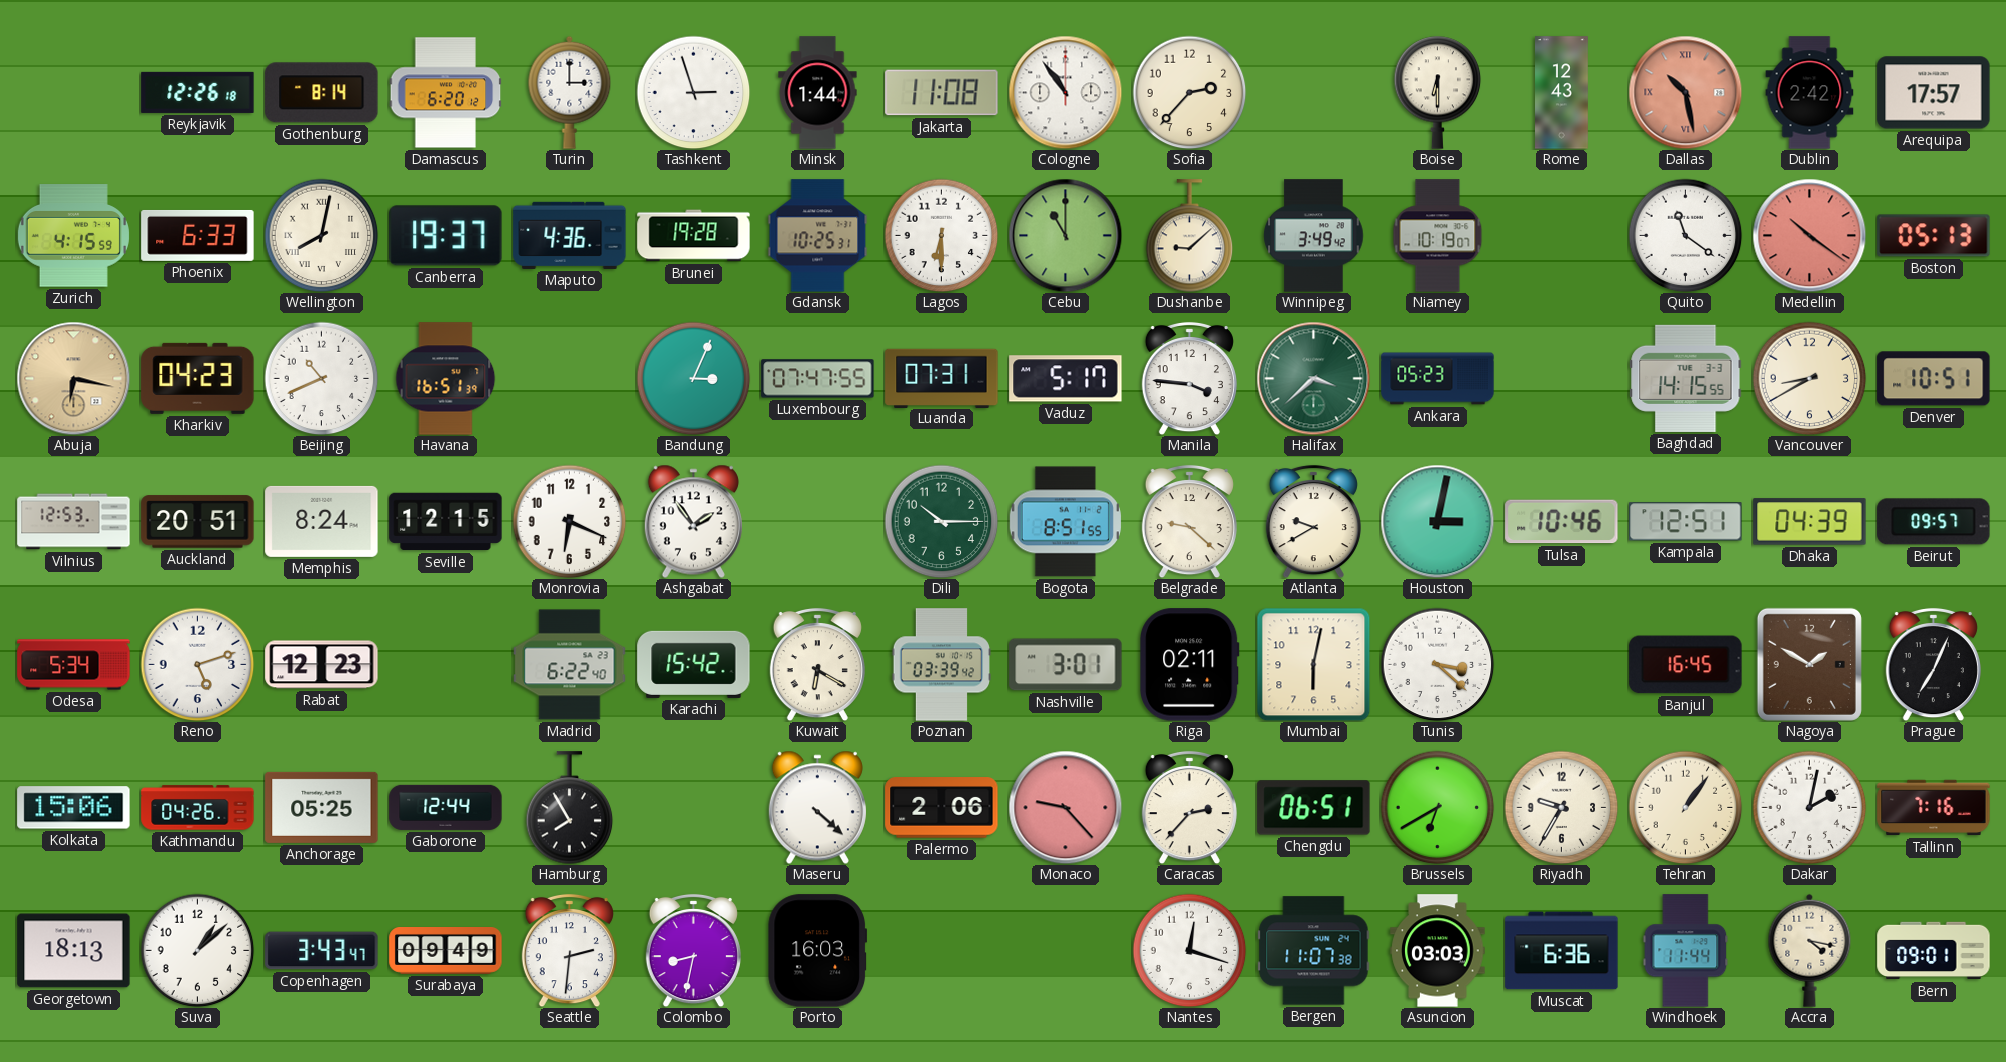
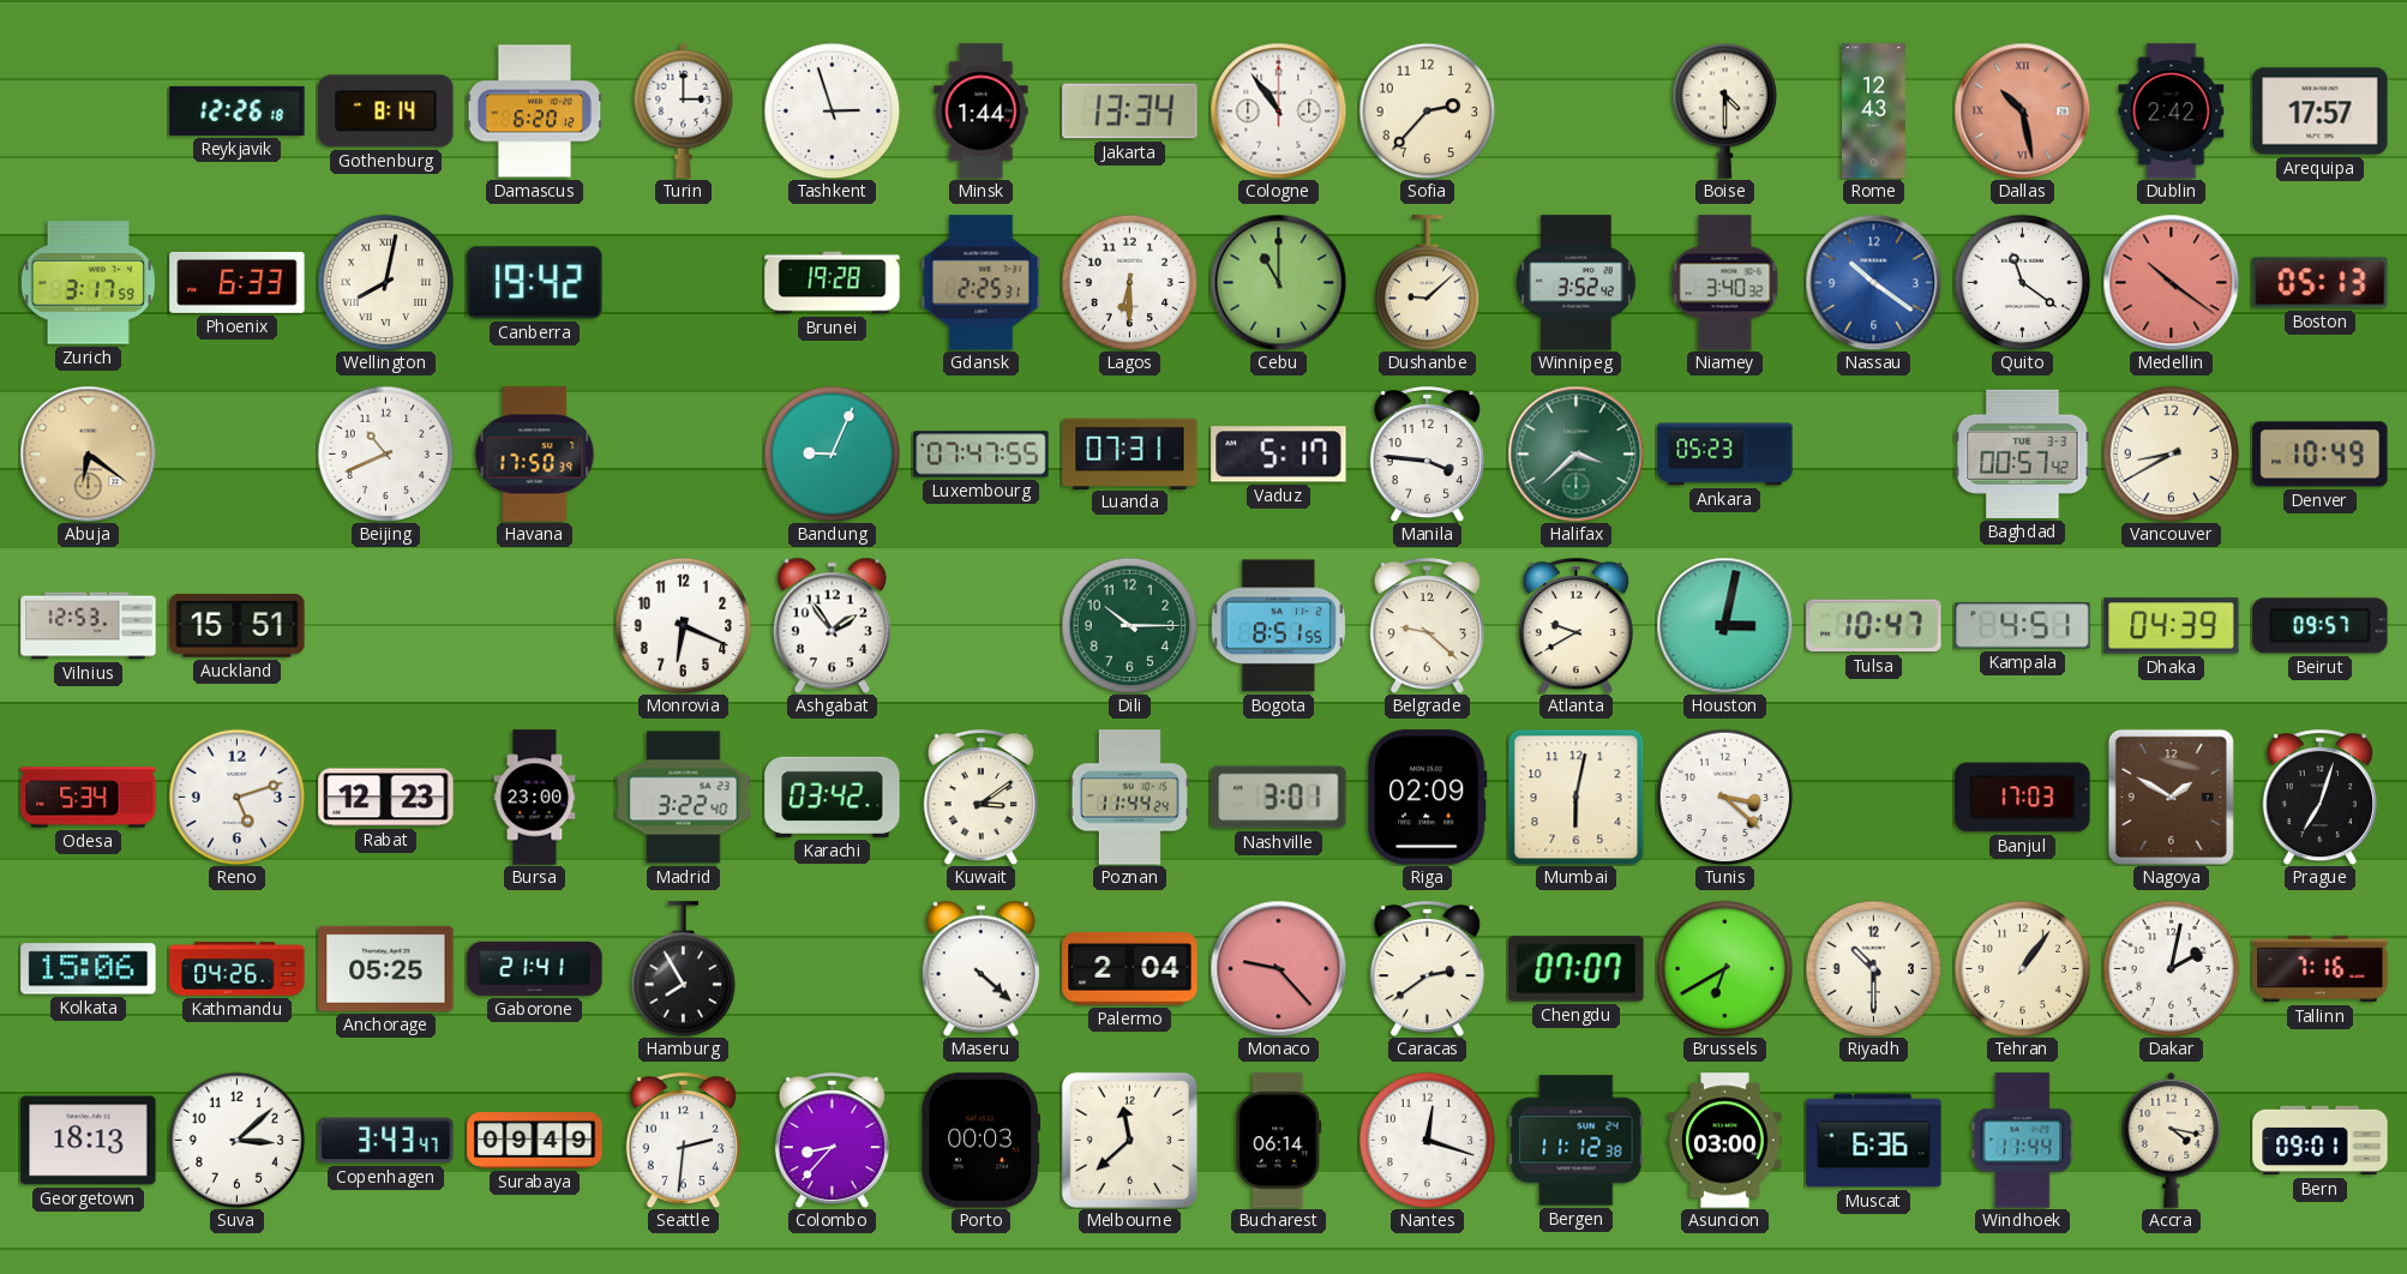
Jakarta: 11:08 -> 13:34 (1130, 112)
Boise: 6:30 -> 4:30 (1725, 110)
Zurich: 4:15 -> 3:17 (88, 283)
Canberra: 19:37 -> 19:42 (535, 283)
Maputo: 4:36 -> none (570, 235)
Gdansk: 10:25 -> 2:25 (982, 283)
Winnipeg: 3:49 -> 3:52 (1577, 283)
Niamey: 10:19 -> 3:40 (1725, 283)
Nassau: none -> 10:21 (1873, 282)
Abuja: 6:17 -> 6:21 (88, 453)
Kharkiv: 04:23 -> none (198, 378)
Havana: 16:51 -> 17:50 (535, 455)
Bandung: 3:04 -> 9:04 (832, 453)
Baghdad: 14:15 -> 00:57 (2023, 453)
Denver: 10:51 -> 10:49 (2321, 455)
Auckland: 20:51 -> 15:51 (238, 626)
Memphis: 8:24 -> none (322, 521)
Seville: 12:15 -> none (446, 522)
Tulsa: 10:46 -> 10:47 (1874, 626)
Kampala: 12:51 -> 4:51 (2023, 626)
Bursa: none -> 23:00 (535, 798)
Madrid: 6:22 -> 3:22 (684, 798)
Karachi: 15:42 -> 03:42 (833, 797)
Kuwait: 6:20 -> 3:09 (980, 797)
Poznan: 03:39 -> 11:44 (1129, 798)
Riga: 02:11 -> 02:09 (1428, 798)
Banjul: 16:45 -> 17:03 (2023, 798)
Prague: 7:04 -> 7:03 (2319, 797)
Gaborone: 12:44 -> 21:41 (535, 968)
Palermo: 2:06 -> 2:04 (1130, 969)
Caracas: 2:37 -> 2:39 (1427, 968)
Chengdu: 06:51 -> 07:07 (1577, 969)
Riyadh: 9:35 -> 10:30 (1873, 968)
Suva: 1:08 -> 3:08 (236, 1140)
Colombo: 8:32 -> 8:37 (832, 1140)
Porto: 16:03 -> 00:03 (982, 1141)
Melbourne: none -> 11:38 (1129, 1140)
Bucharest: none -> 06:14 (1279, 1141)
Bergen: 11:07 -> 11:12 (1577, 1141)
Asuncion: 03:03 -> 03:00 (1725, 1141)
